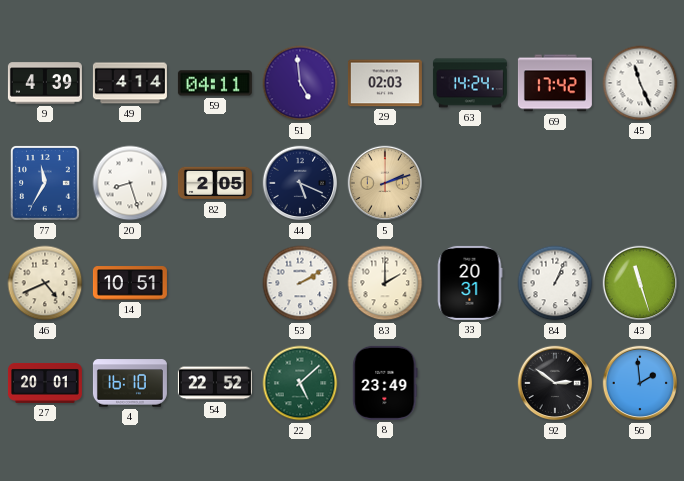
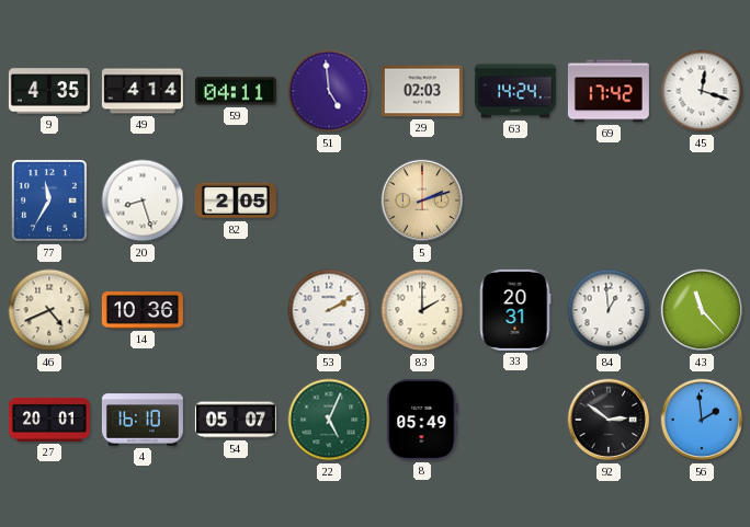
9: 4:39 -> 4:35 (49, 91)
45: 11:26 -> 12:18 (702, 91)
44: 5:19 -> none (300, 183)
14: 10:51 -> 10:36 (143, 310)
84: 1:04 -> 12:59 (609, 310)
43: 11:27 -> 11:23 (702, 310)
54: 22:52 -> 05:07 (236, 420)
22: 5:08 -> 5:04 (329, 420)
8: 23:49 -> 05:49 (422, 420)
